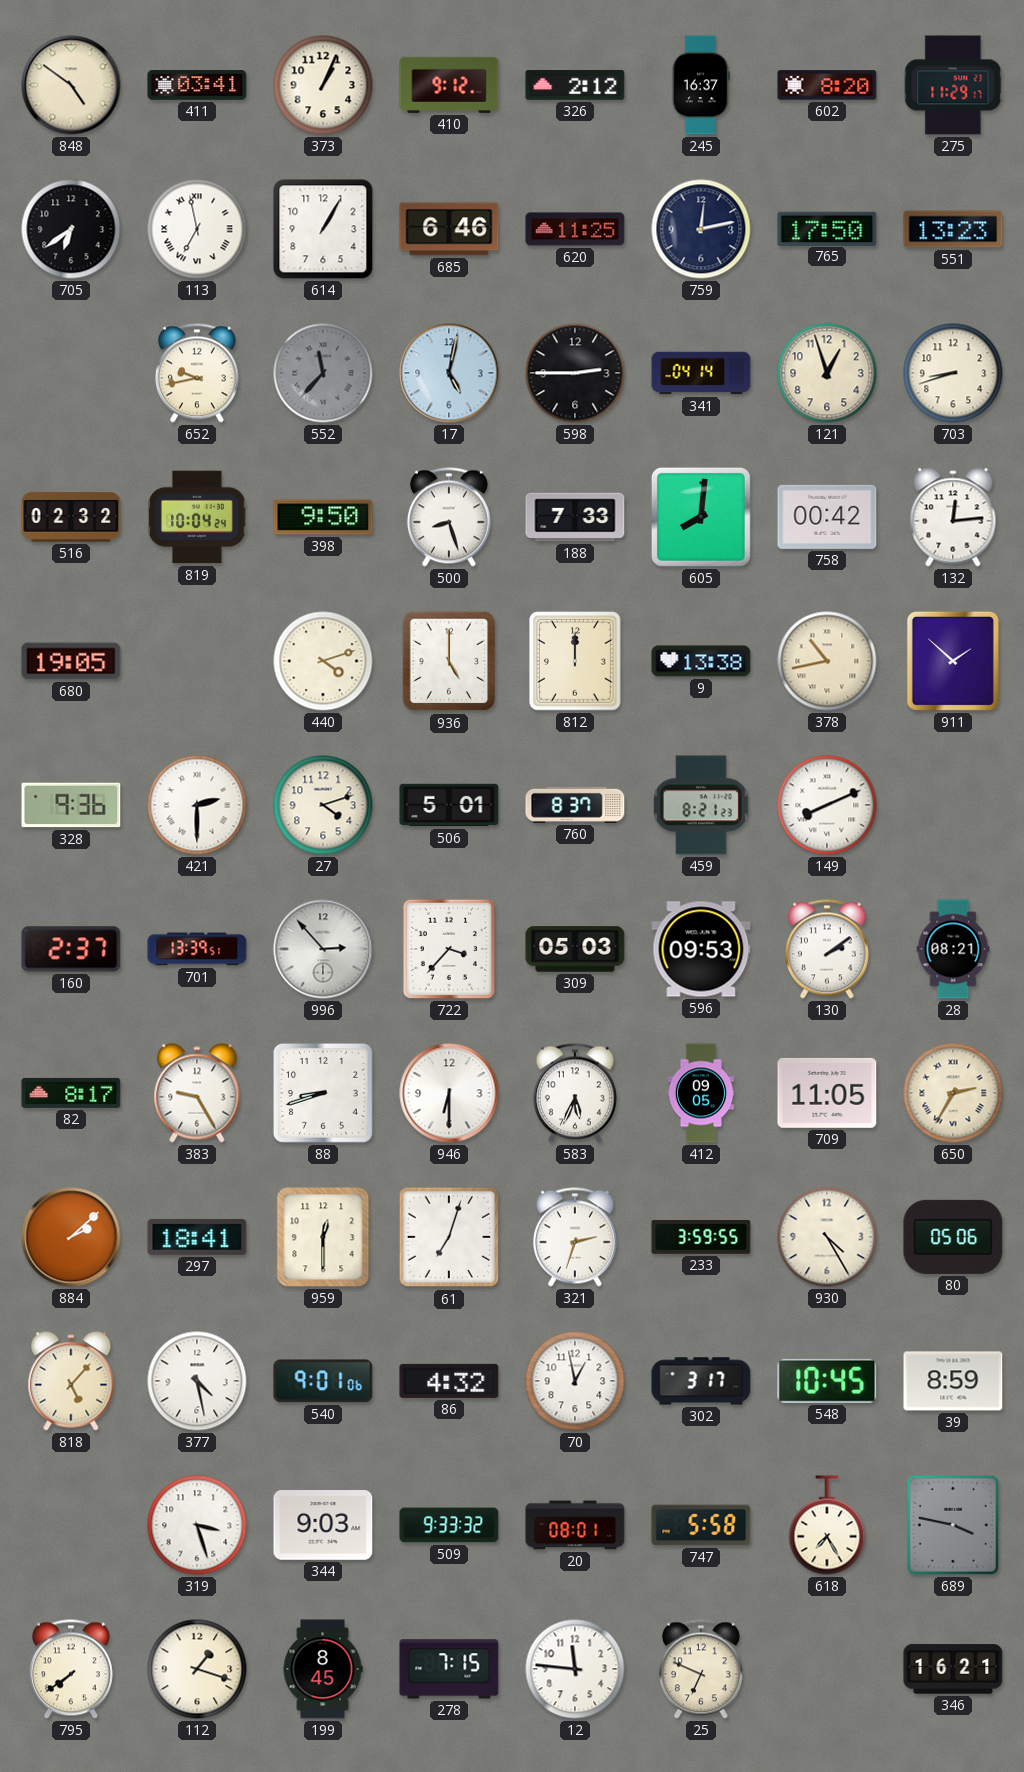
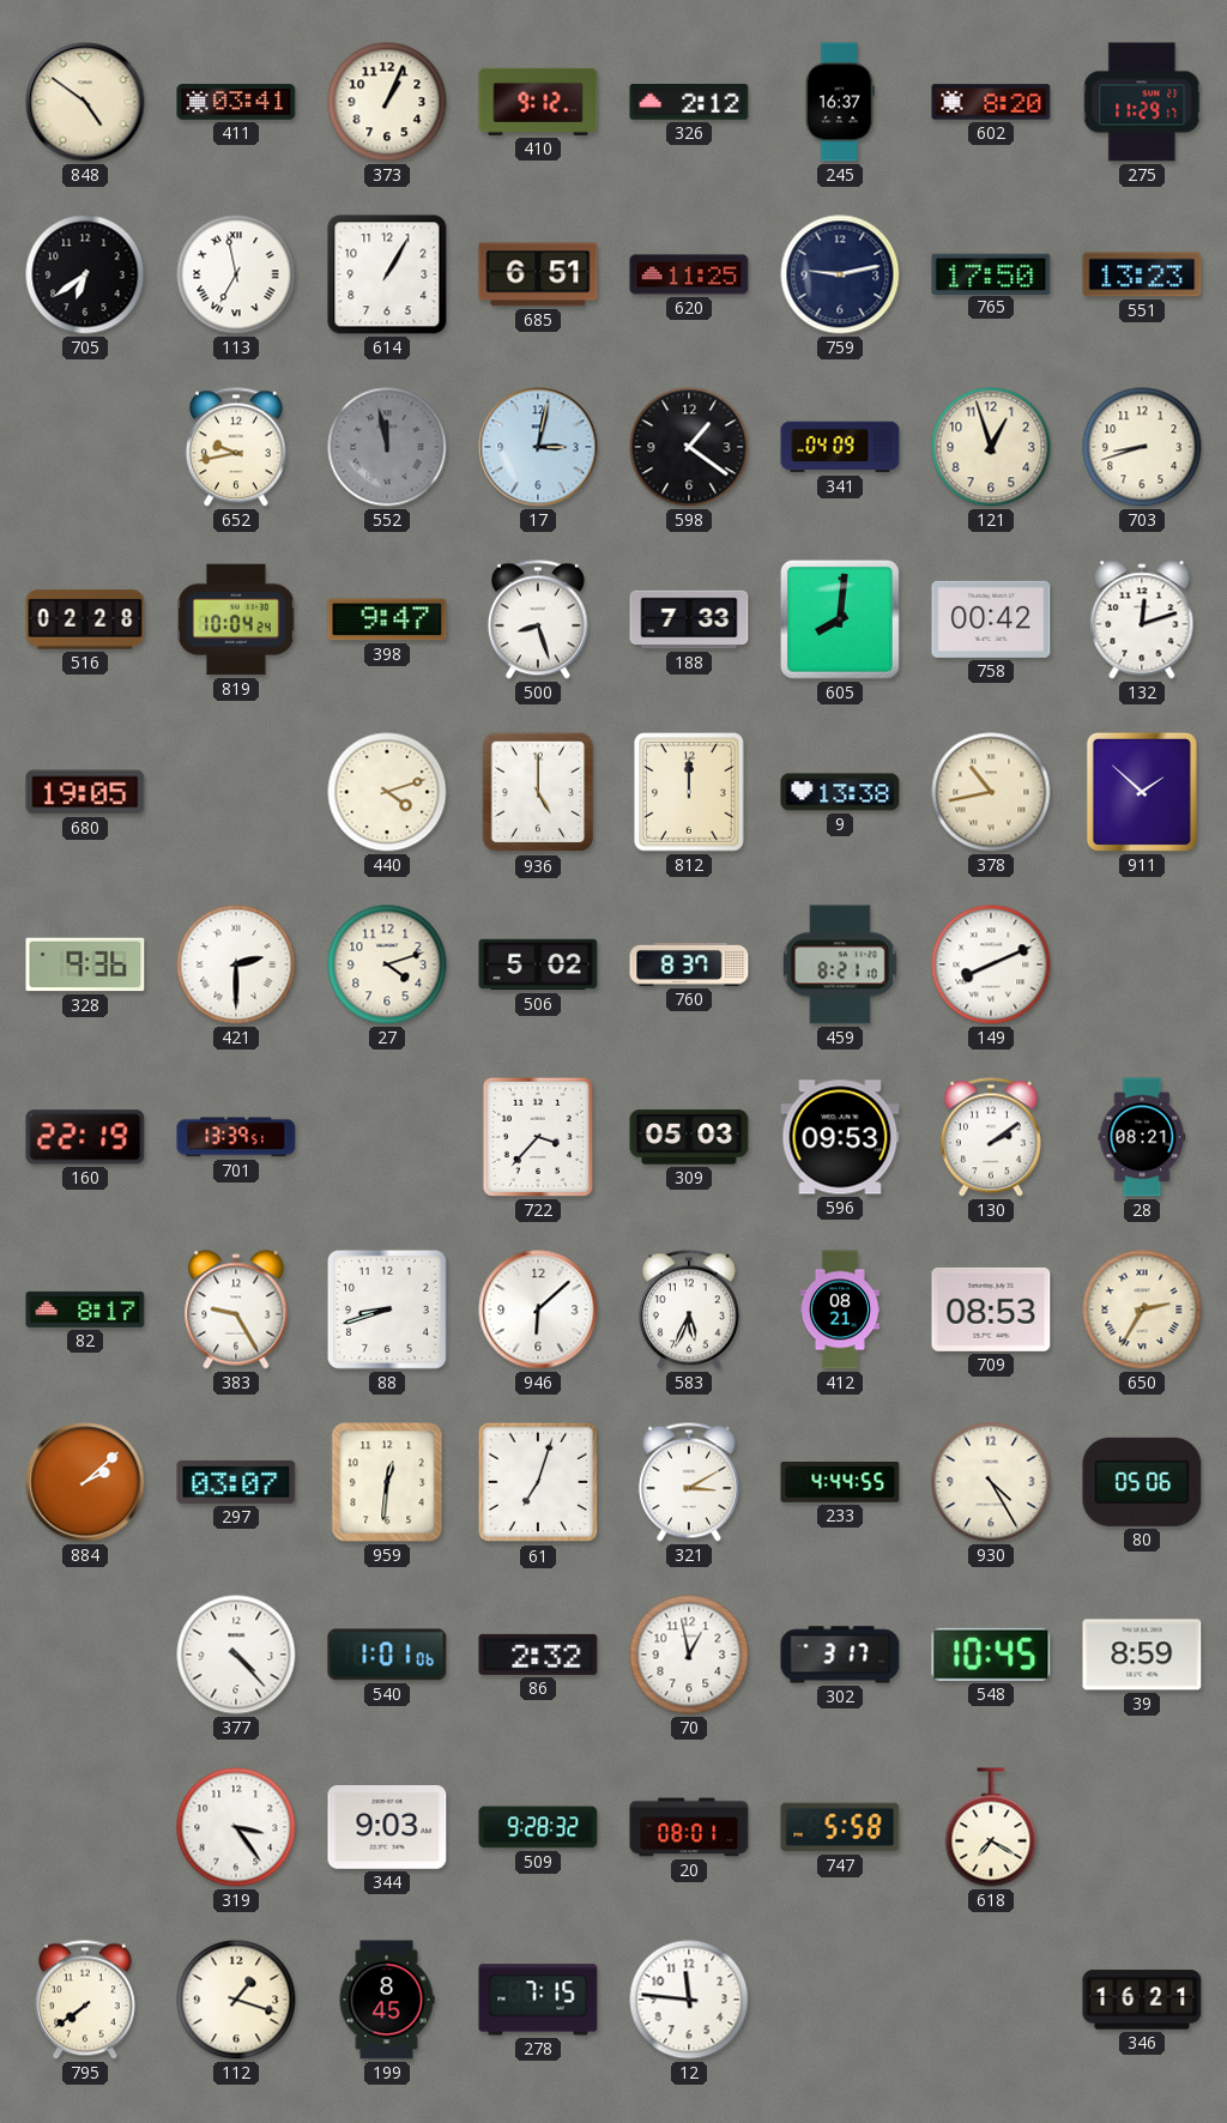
685: 6:46 -> 6:51 (538, 274)
759: 12:13 -> 9:13 (840, 274)
552: 11:37 -> 11:58 (387, 447)
17: 5:02 -> 3:02 (538, 447)
598: 2:45 -> 1:21 (689, 447)
341: 04:14 -> 04:09 (840, 447)
516: 02:32 -> 02:28 (85, 619)
398: 9:50 -> 9:47 (387, 619)
132: 12:14 -> 12:12 (1142, 619)
506: 5:01 -> 5:02 (538, 964)
459: 8:21:23 -> 8:21:10 (840, 964)
160: 2:37 -> 22:19 (85, 1137)
996: 2:53 -> none (323, 949)
946: 6:30 -> 6:08 (538, 1310)
412: 09:05 -> 08:21 (839, 1310)
709: 11:05 -> 08:53 (991, 1310)
297: 18:41 -> 03:07 (236, 1482)
959: 12:30 -> 12:31 (387, 1482)
321: 2:33 -> 3:10 (689, 1482)
233: 3:59 -> 4:44 (840, 1483)
818: 5:07 -> none (71, 1381)
377: 4:28 -> 4:23 (236, 1655)
540: 9:01 -> 1:01 (387, 1655)
86: 4:32 -> 2:32 (538, 1655)
319: 3:27 -> 3:24 (236, 1827)
509: 9:33 -> 9:28 (538, 1827)
618: 7:25 -> 7:20 (991, 1827)
689: 3:47 -> none (953, 1525)
25: 6:49 -> none (701, 1669)
